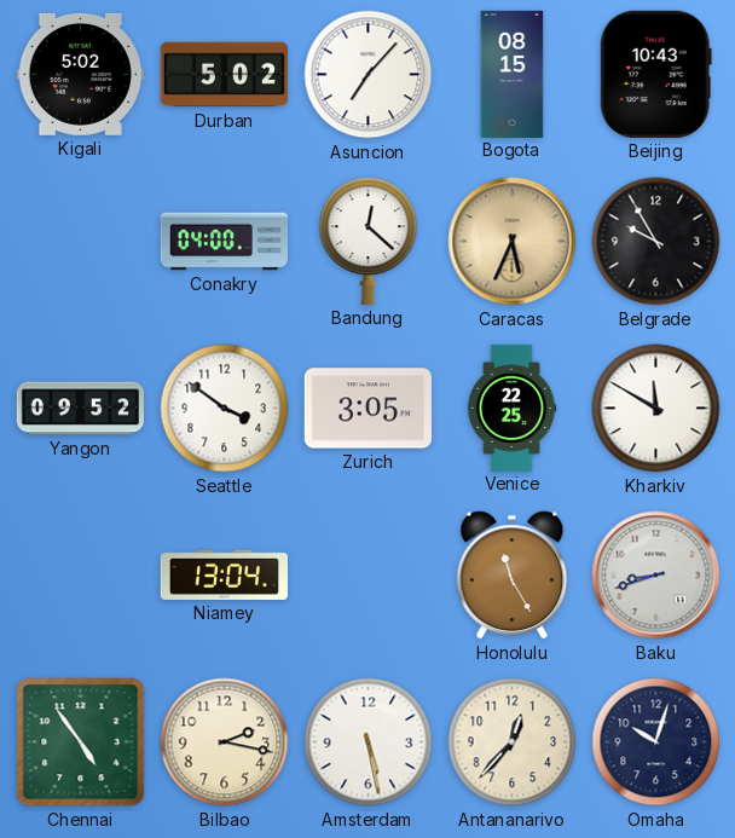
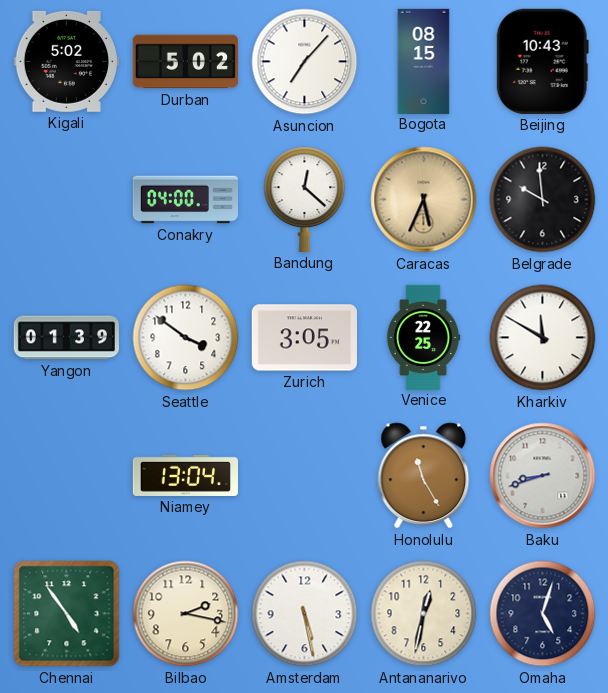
Belgrade: 9:55 -> 9:59 (543, 200)
Yangon: 09:52 -> 01:39 (66, 338)
Antananarivo: 12:37 -> 12:32 (424, 614)
Omaha: 10:03 -> 5:03 (543, 614)
